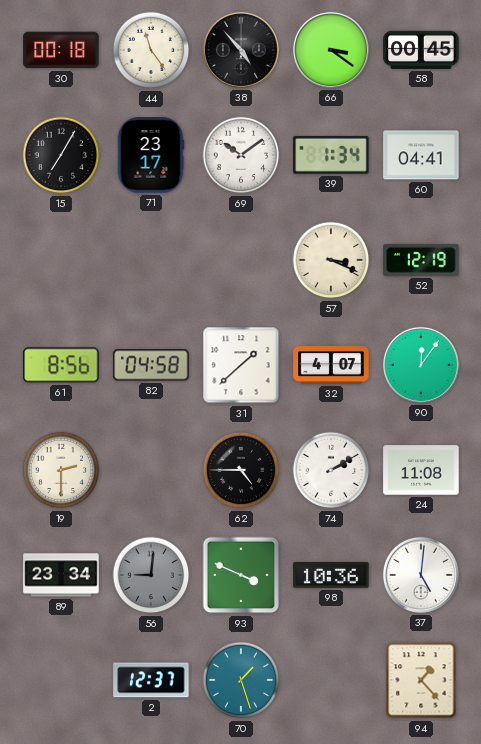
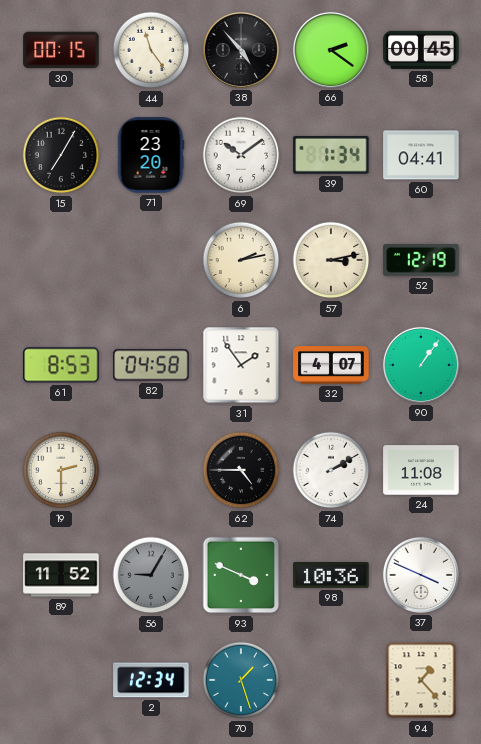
30: 00:18 -> 00:15 (61, 50)
66: 3:21 -> 2:21 (331, 50)
71: 23:17 -> 23:20 (151, 155)
6: none -> 2:13 (241, 260)
57: 3:19 -> 3:13 (331, 260)
61: 8:56 -> 8:53 (61, 365)
31: 1:38 -> 1:54 (241, 365)
90: 12:06 -> 1:06 (421, 365)
89: 23:34 -> 11:52 (61, 575)
56: 9:01 -> 9:05 (151, 575)
37: 5:01 -> 3:49 (421, 575)
2: 12:37 -> 12:34 (151, 680)
